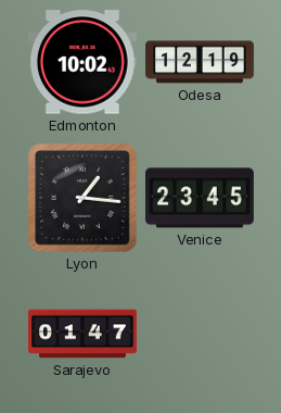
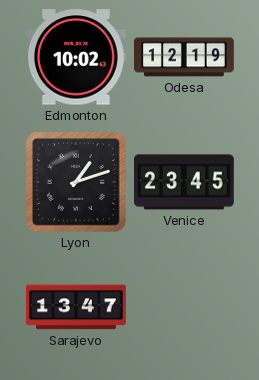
Lyon: 1:16 -> 1:12 (77, 183)
Sarajevo: 01:47 -> 13:47 (76, 307)
